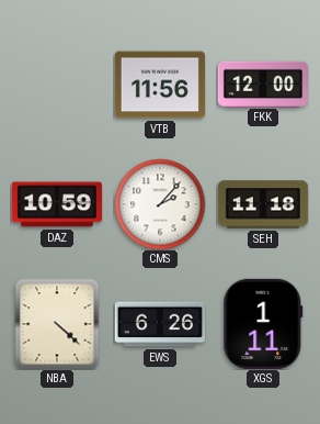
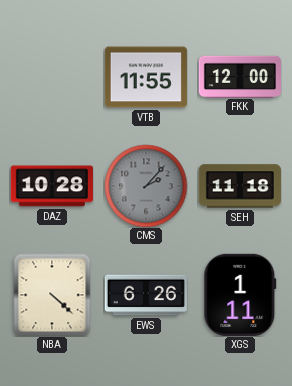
VTB: 11:56 -> 11:55 (146, 77)
DAZ: 10:59 -> 10:28 (52, 186)
CMS dial: white -> grey (146, 186)
